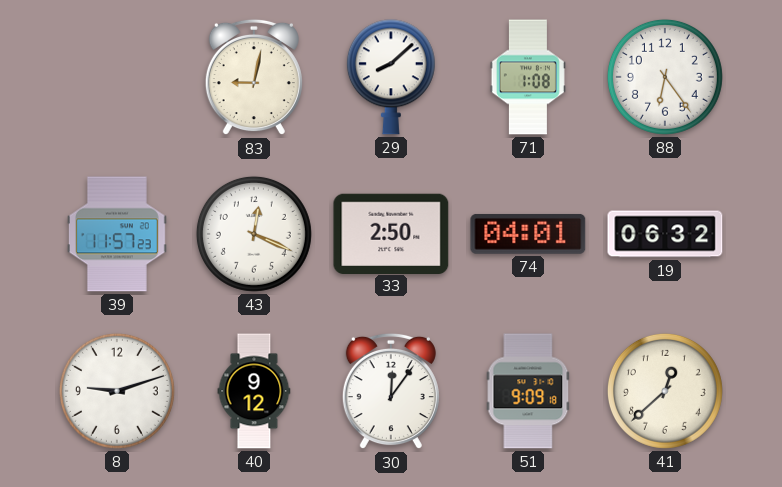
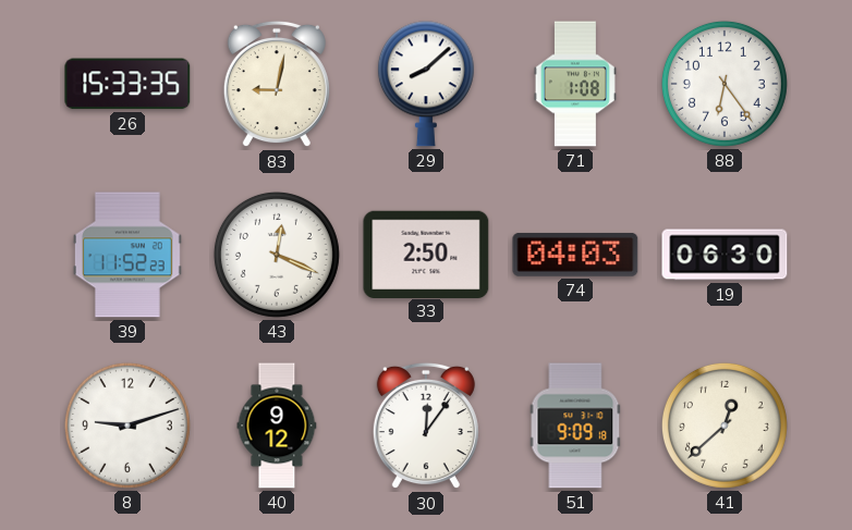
26: none -> 15:33 (127, 84)
39: 11:57 -> 11:52 (127, 255)
74: 04:01 -> 04:03 (575, 255)
19: 06:32 -> 06:30 (725, 255)
